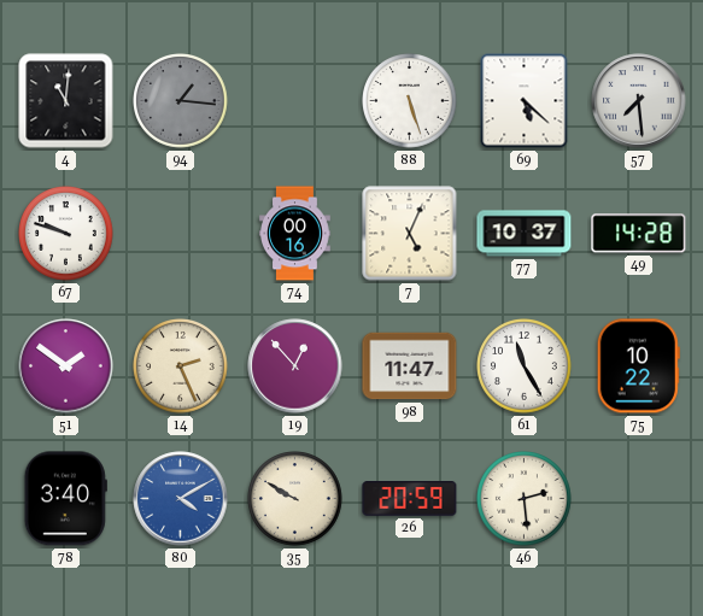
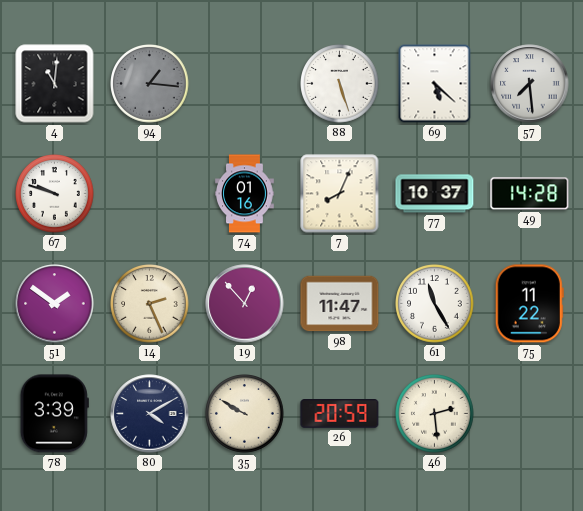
74: 00:16 -> 01:16 (245, 194)
7: 5:04 -> 8:04 (340, 194)
75: 10:22 -> 11:22 (529, 304)
78: 3:40 -> 3:39 (54, 414)
80 dial: blue -> navy (150, 414)
